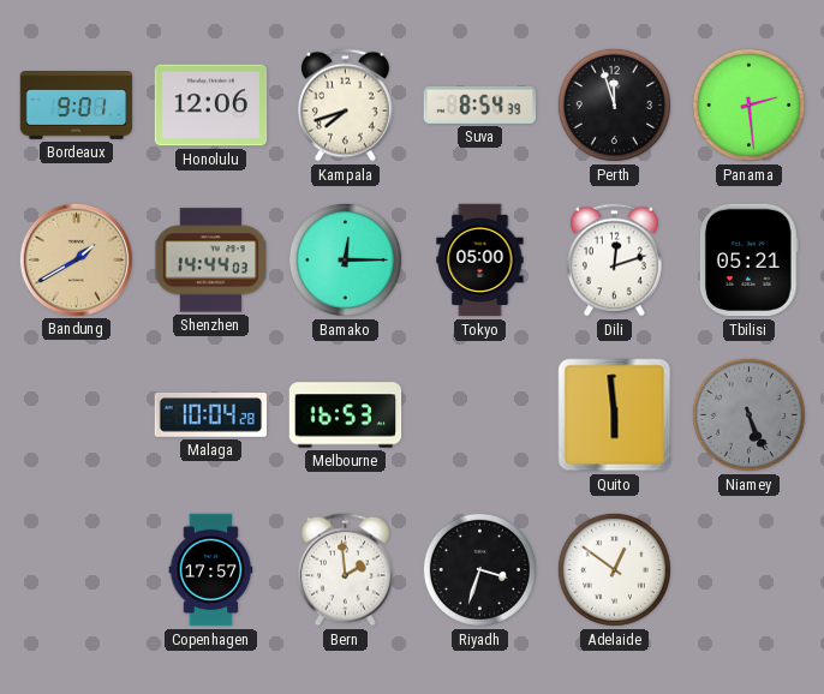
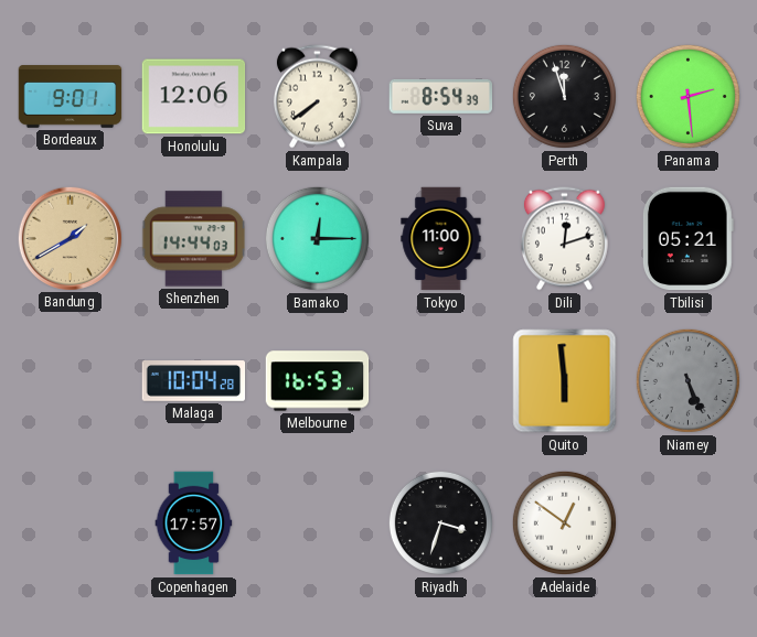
Kampala: 7:42 -> 7:39 (317, 97)
Tokyo: 05:00 -> 11:00 (441, 239)
Bern: 1:59 -> none (345, 570)
